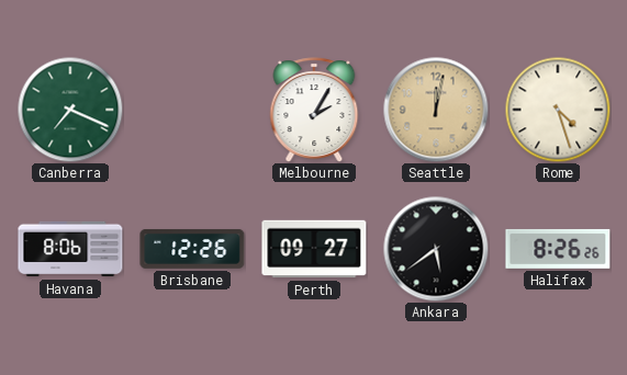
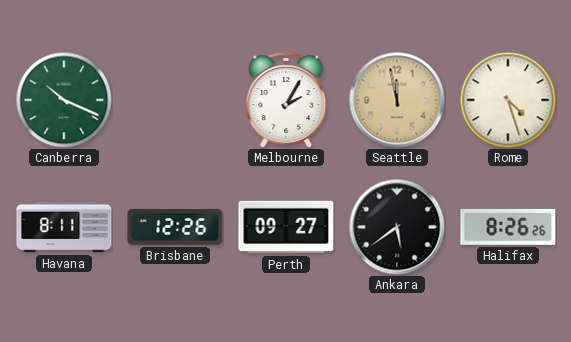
Canberra: 7:19 -> 10:19 (64, 100)
Seattle: 12:02 -> 11:58 (397, 100)
Havana: 8:06 -> 8:11 (64, 227)
